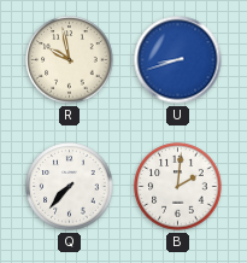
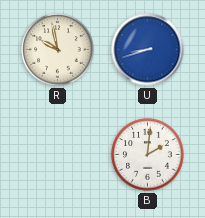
Q: 7:37 -> none (70, 187)
